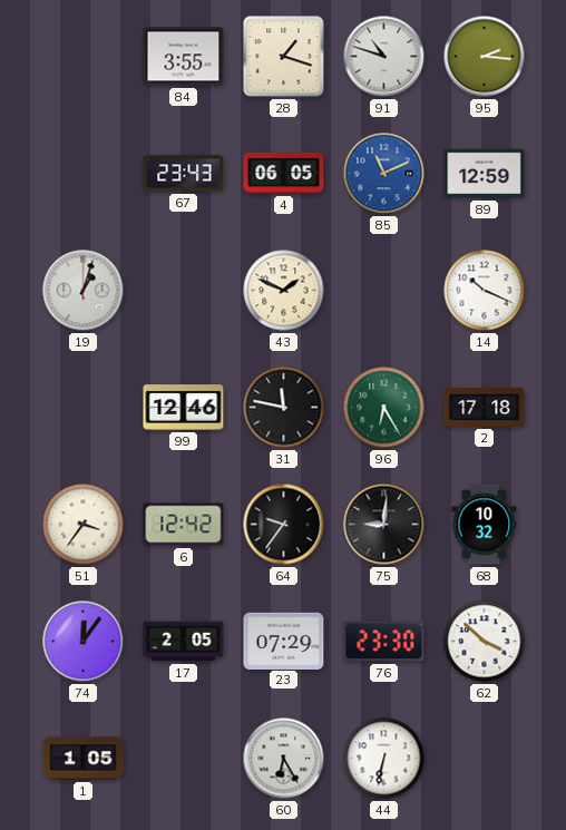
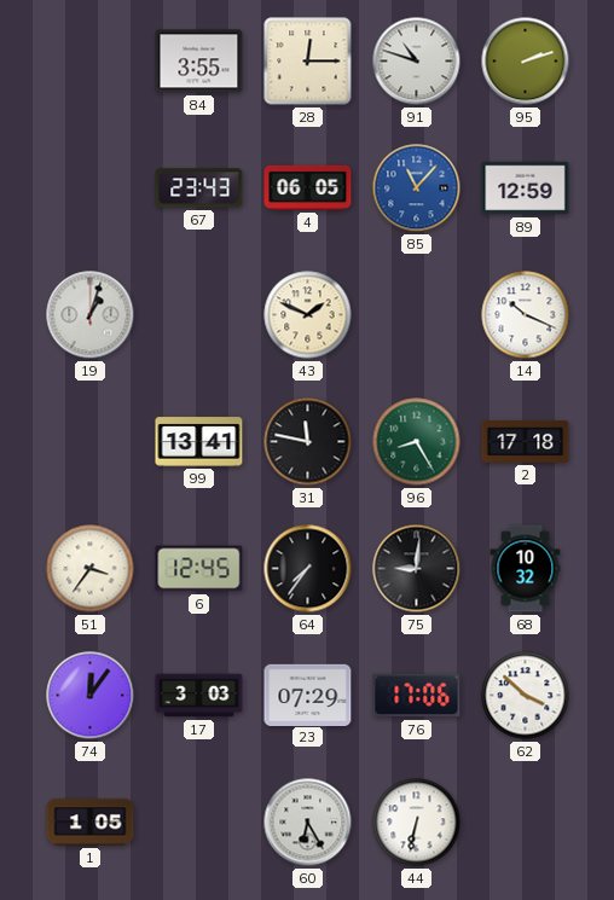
28: 1:18 -> 12:15 (308, 62)
95: 2:16 -> 2:12 (526, 62)
85: 11:11 -> 11:07 (417, 188)
99: 12:46 -> 13:41 (199, 442)
96: 6:25 -> 8:25 (417, 442)
6: 12:42 -> 12:45 (199, 569)
64: 9:36 -> 7:36 (308, 569)
17: 2:05 -> 3:03 (199, 696)
76: 23:30 -> 17:06 (417, 696)
